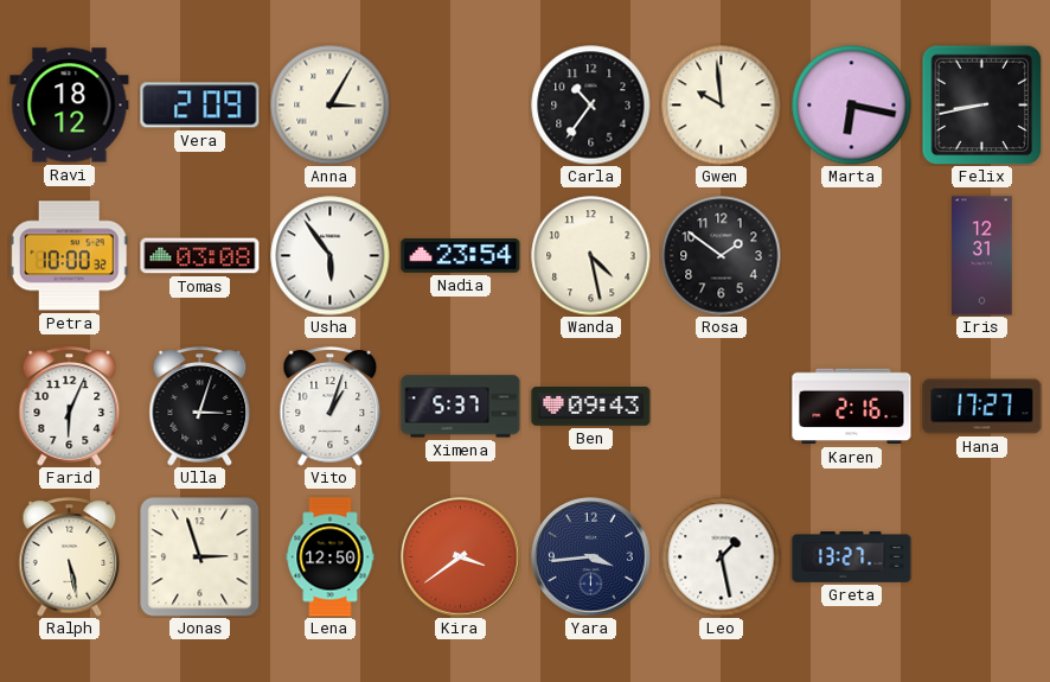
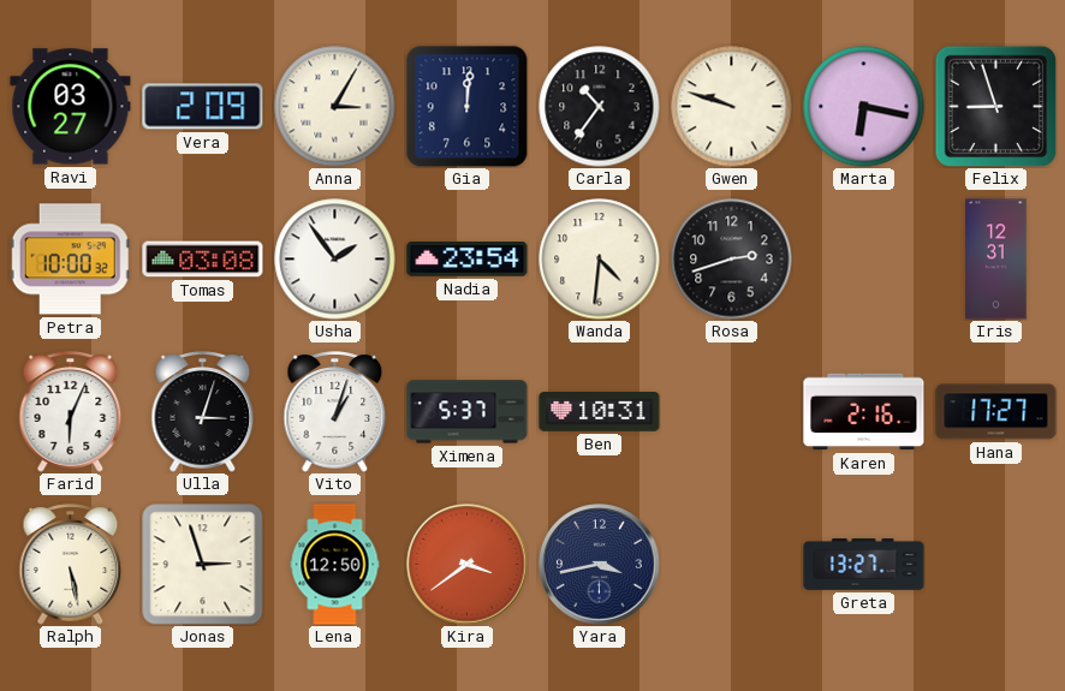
Ravi: 18:12 -> 03:27 (71, 107)
Gia: none -> 12:01 (466, 106)
Gwen: 9:59 -> 9:48 (732, 107)
Felix: 8:43 -> 8:57 (995, 106)
Usha: 5:54 -> 1:54 (335, 260)
Wanda: 4:28 -> 4:31 (600, 260)
Rosa: 1:51 -> 2:42 (732, 260)
Ben: 09:43 -> 10:31 (600, 412)
Yara: 3:44 -> 3:43 (600, 565)
Leo: 1:28 -> none (722, 557)
